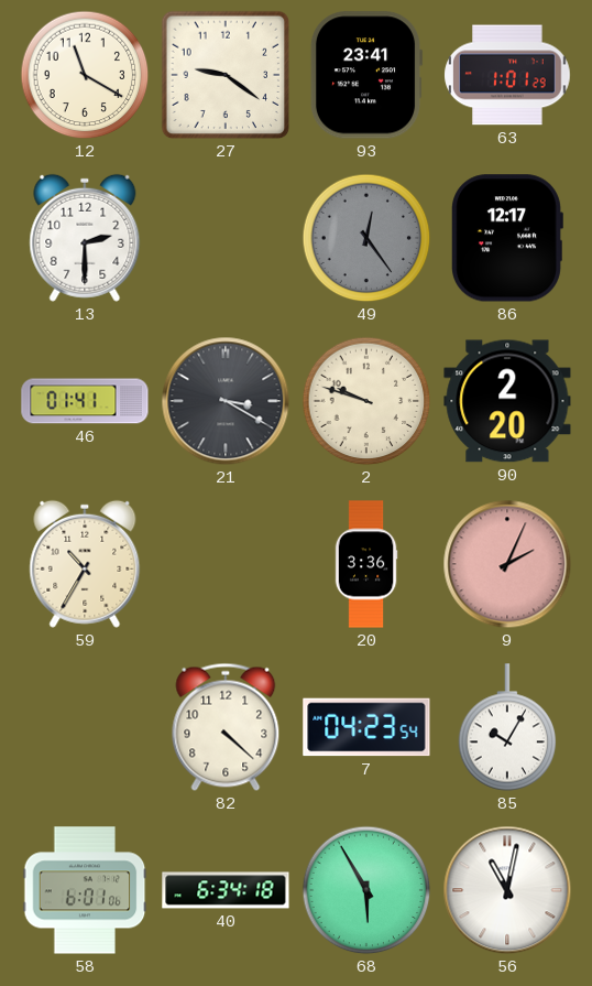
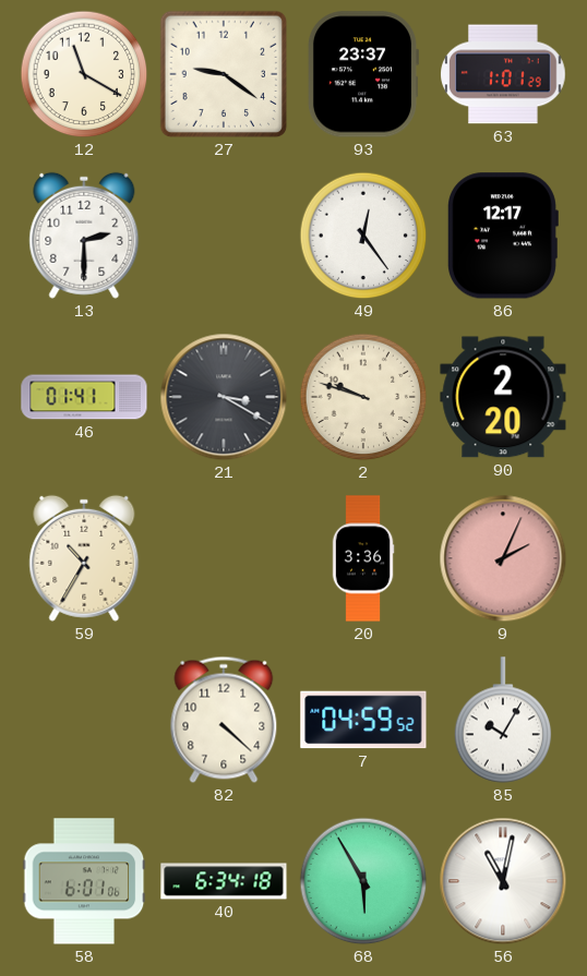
93: 23:41 -> 23:37 (363, 74)
49 dial: grey -> white (363, 236)
7: 04:23 -> 04:59 (363, 720)
